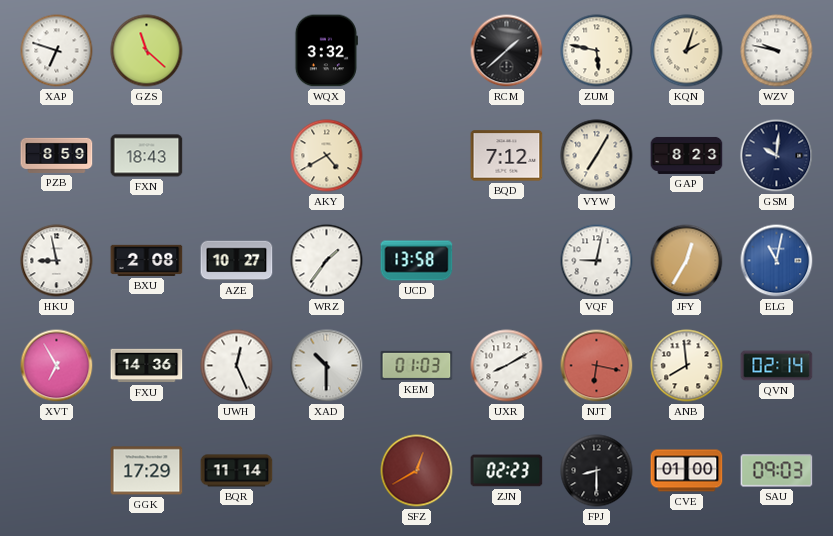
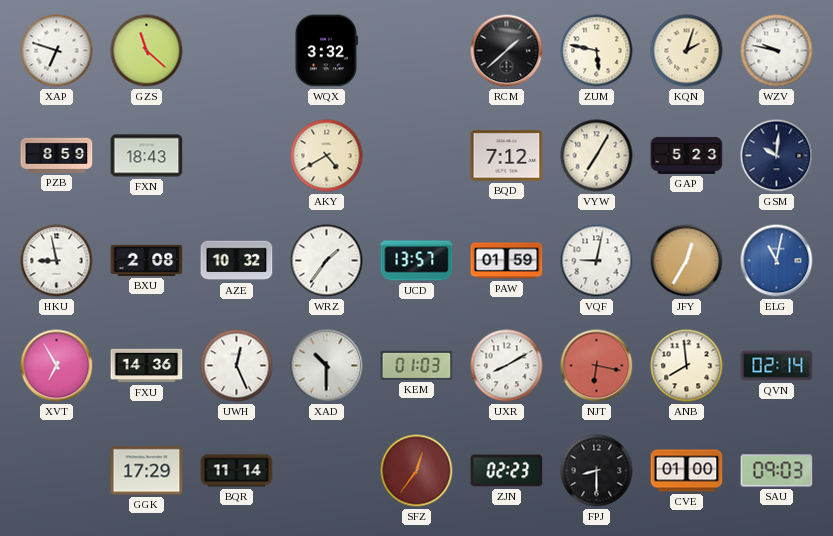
GAP: 8:23 -> 5:23 (687, 155)
AZE: 10:27 -> 10:32 (237, 261)
UCD: 13:58 -> 13:57 (417, 261)
PAW: none -> 01:59 (507, 261)
SFZ: 12:40 -> 12:36 (417, 471)
